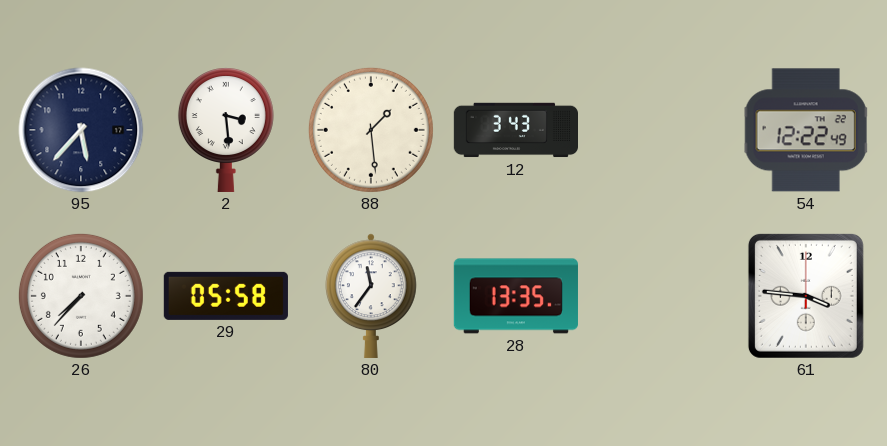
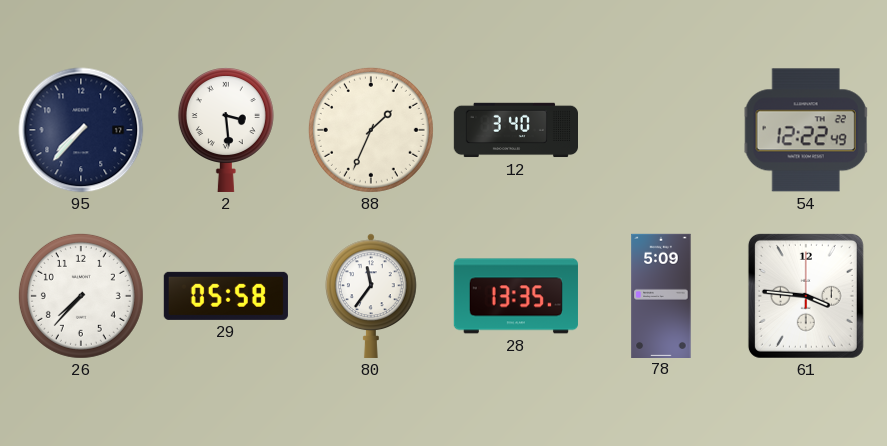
95: 5:37 -> 7:37 (81, 130)
88: 1:29 -> 1:34 (371, 130)
12: 3:43 -> 3:40 (515, 130)
78: none -> 5:09 (661, 295)
